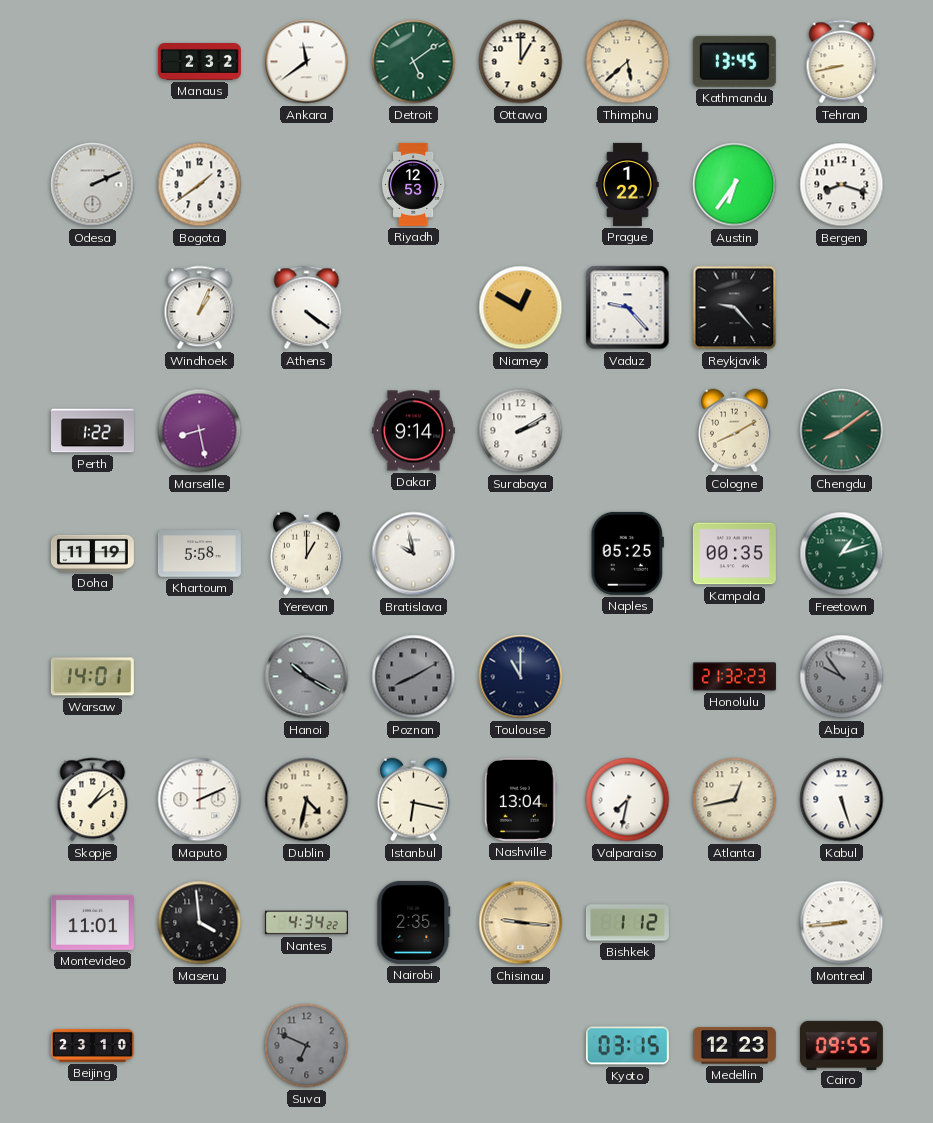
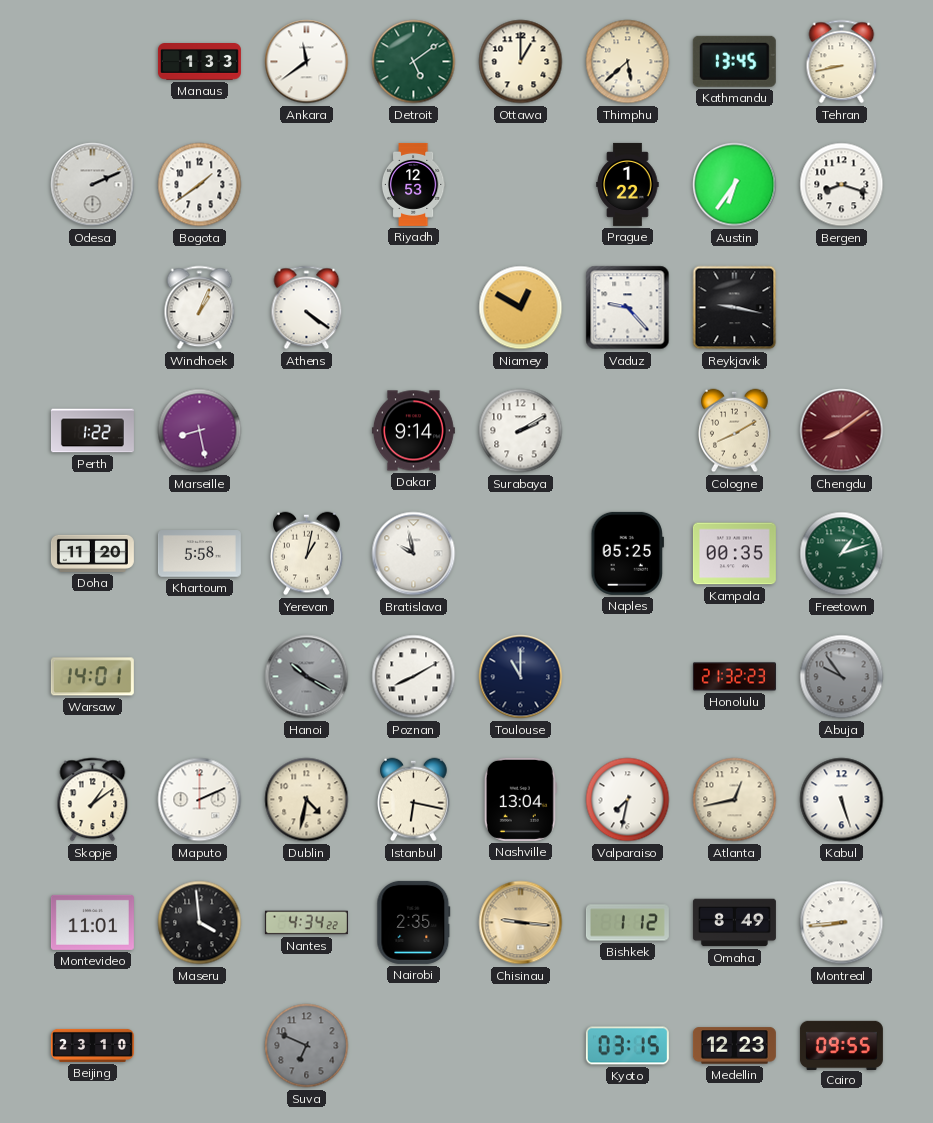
Manaus: 2:32 -> 1:33 (199, 62)
Reykjavik: 9:23 -> 9:17 (735, 308)
Chengdu dial: green -> burgundy (842, 431)
Doha: 11:19 -> 11:20 (92, 553)
Yerevan: 1:00 -> 1:02 (307, 554)
Poznan dial: grey -> white (414, 677)
Omaha: none -> 8:49 (734, 923)
